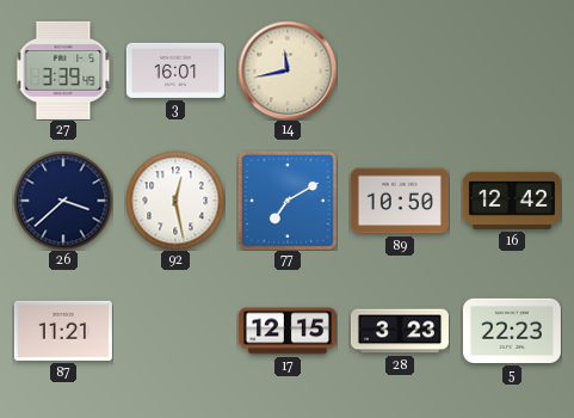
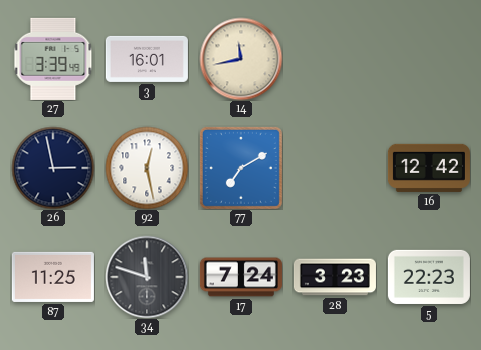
26: 3:38 -> 2:58 (53, 168)
89: 10:50 -> none (400, 201)
87: 11:21 -> 11:25 (53, 277)
34: none -> 11:48 (147, 277)
17: 12:15 -> 7:24 (241, 277)
